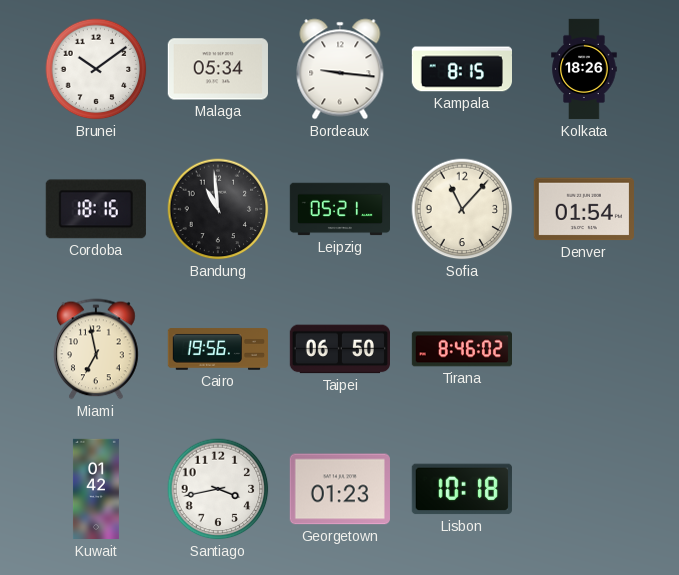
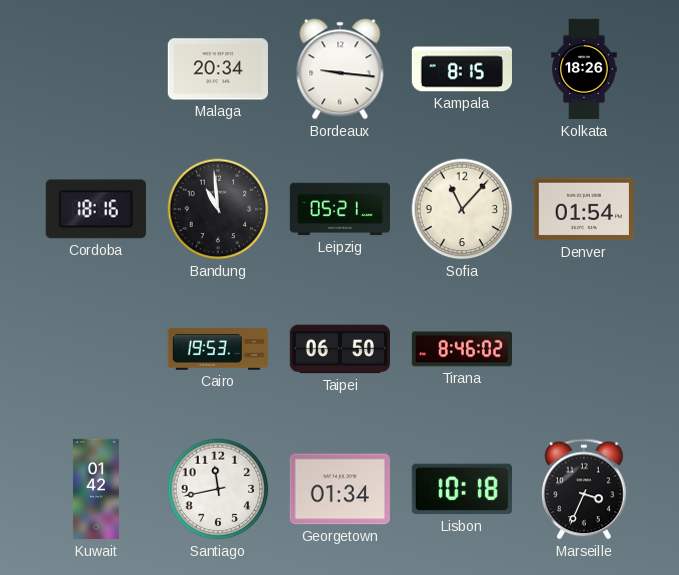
Brunei: 10:09 -> none (96, 69)
Malaga: 05:34 -> 20:34 (218, 69)
Miami: 6:58 -> none (97, 349)
Cairo: 19:56 -> 19:53 (217, 349)
Santiago: 3:43 -> 11:43 (218, 489)
Georgetown: 01:23 -> 01:34 (340, 489)
Marseille: none -> 3:34 (585, 489)
